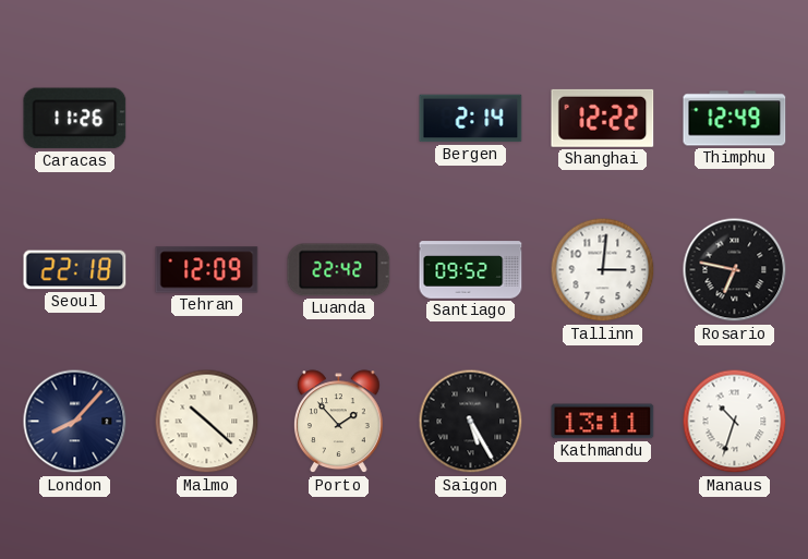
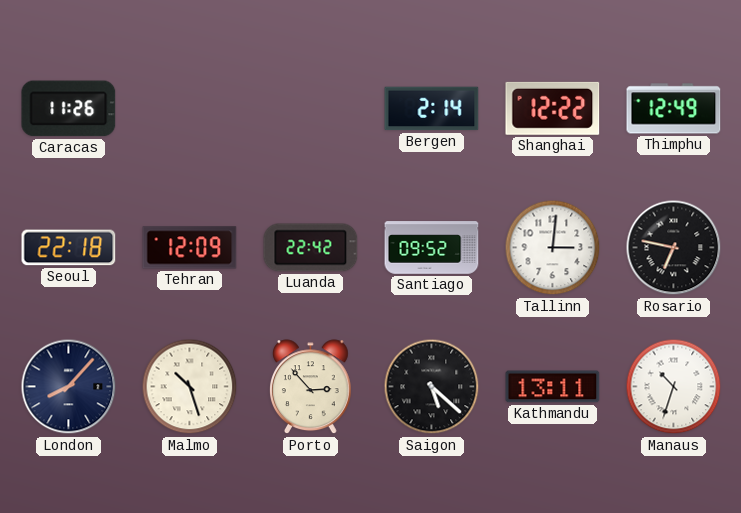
Malmo: 10:22 -> 10:27 (190, 387)
Porto: 1:53 -> 2:53 (310, 387)
Saigon: 5:25 -> 5:22 (432, 387)
